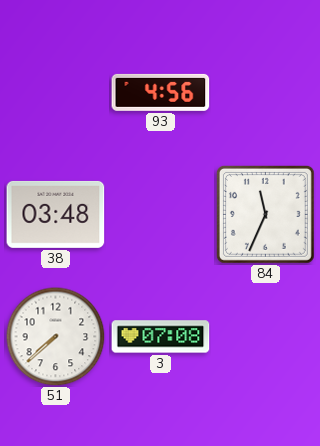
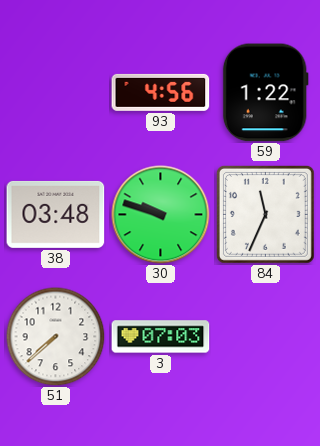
59: none -> 1:22 (265, 93)
30: none -> 9:48 (161, 215)
3: 07:08 -> 07:03 (161, 337)
